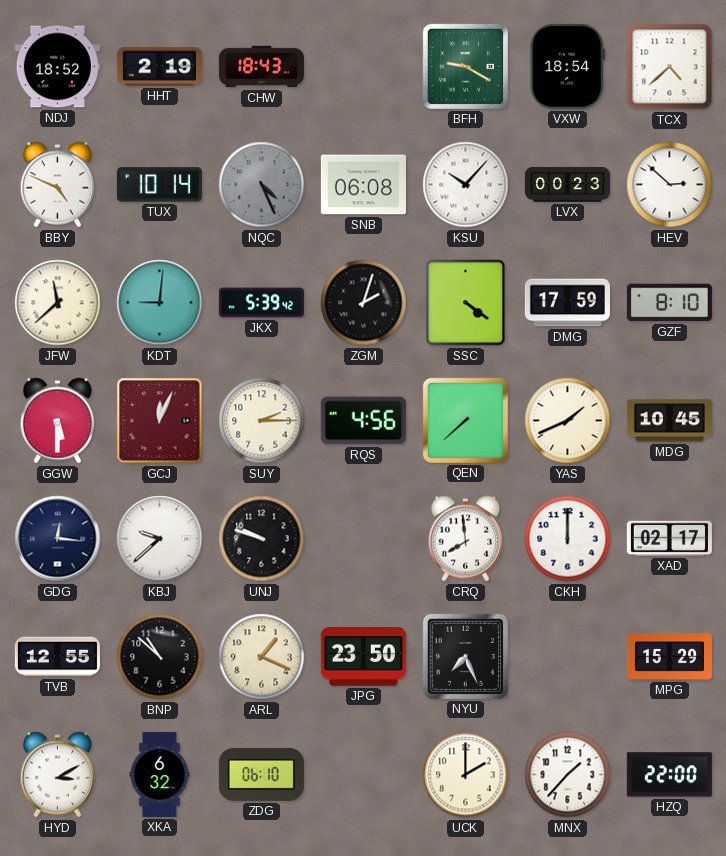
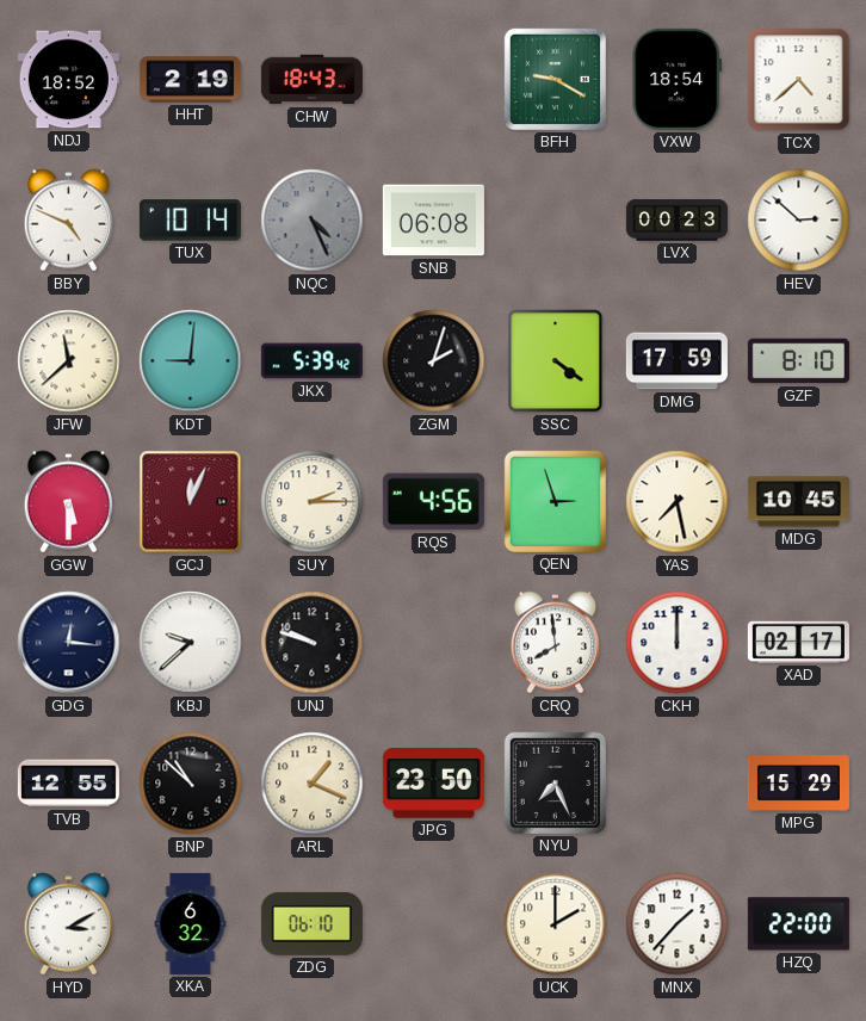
KSU: 10:07 -> none (466, 185)
QEN: 7:38 -> 2:57 (555, 501)
YAS: 1:41 -> 7:28 (678, 502)
